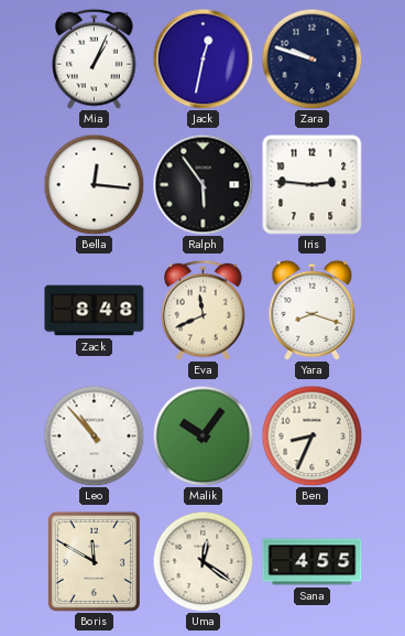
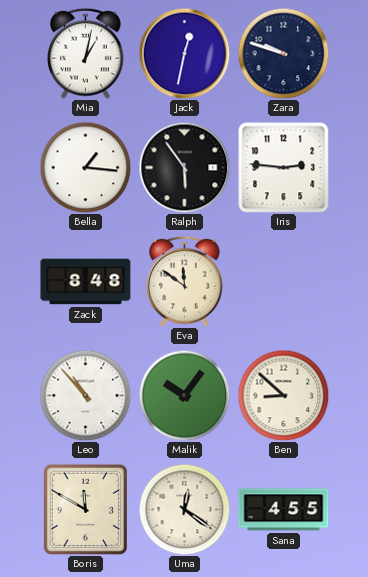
Mia: 1:04 -> 1:02 (86, 53)
Bella: 12:16 -> 1:16 (85, 167)
Eva: 11:41 -> 11:51 (185, 281)
Yara: 8:18 -> none (313, 310)
Ben: 8:34 -> 8:52 (283, 395)
